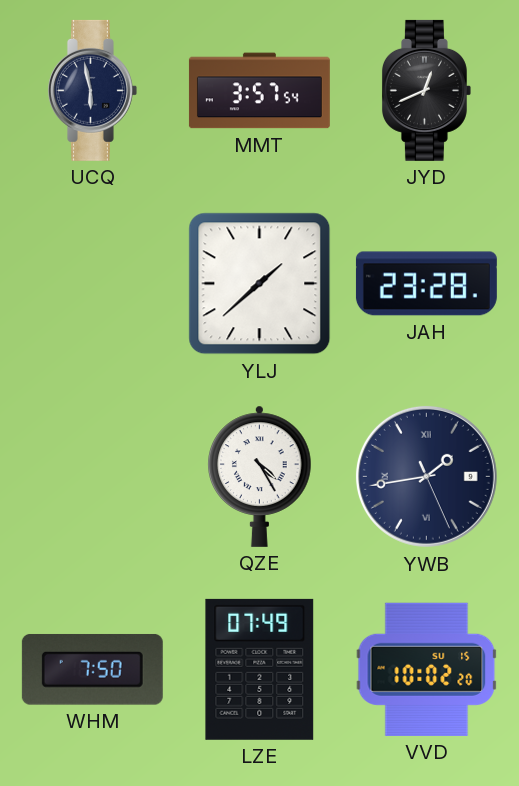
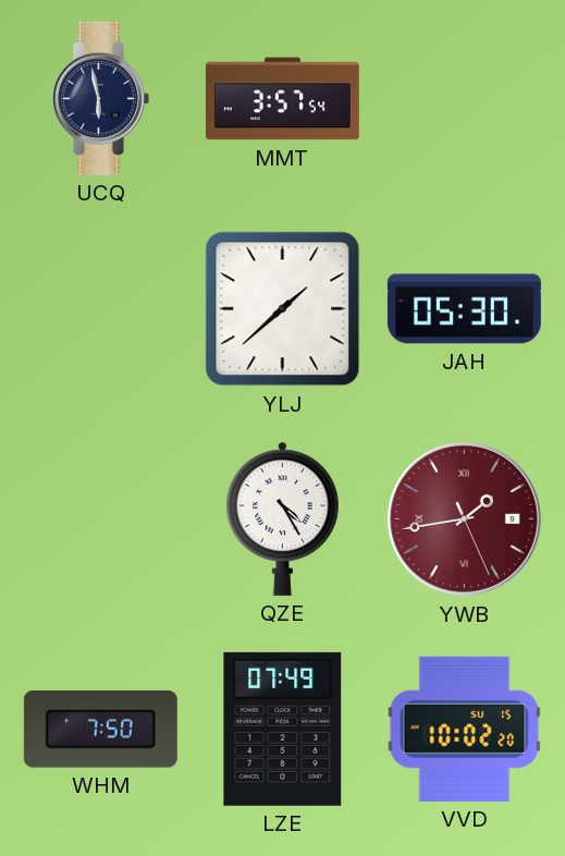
JYD: 12:41 -> none (426, 90)
JAH: 23:28 -> 05:30 (464, 309)
YWB dial: navy -> burgundy (464, 518)
